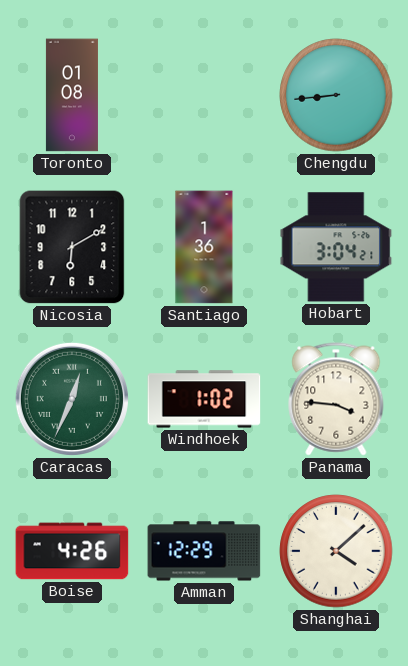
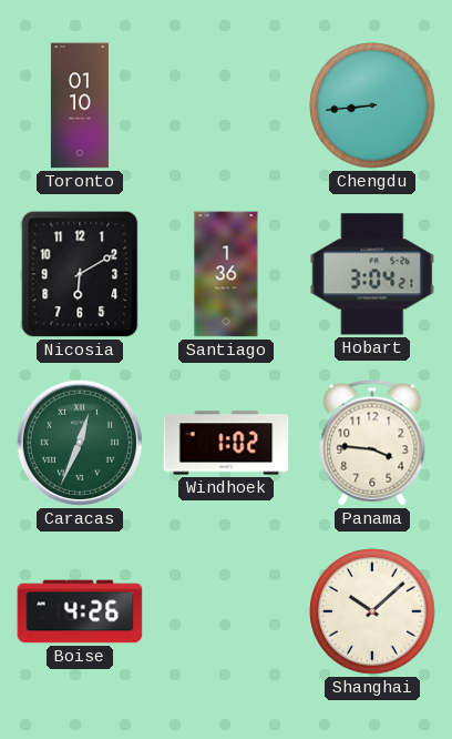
Toronto: 01:08 -> 01:10 (80, 105)
Amman: 12:29 -> none (204, 551)
Shanghai: 4:08 -> 10:08 (372, 611)
